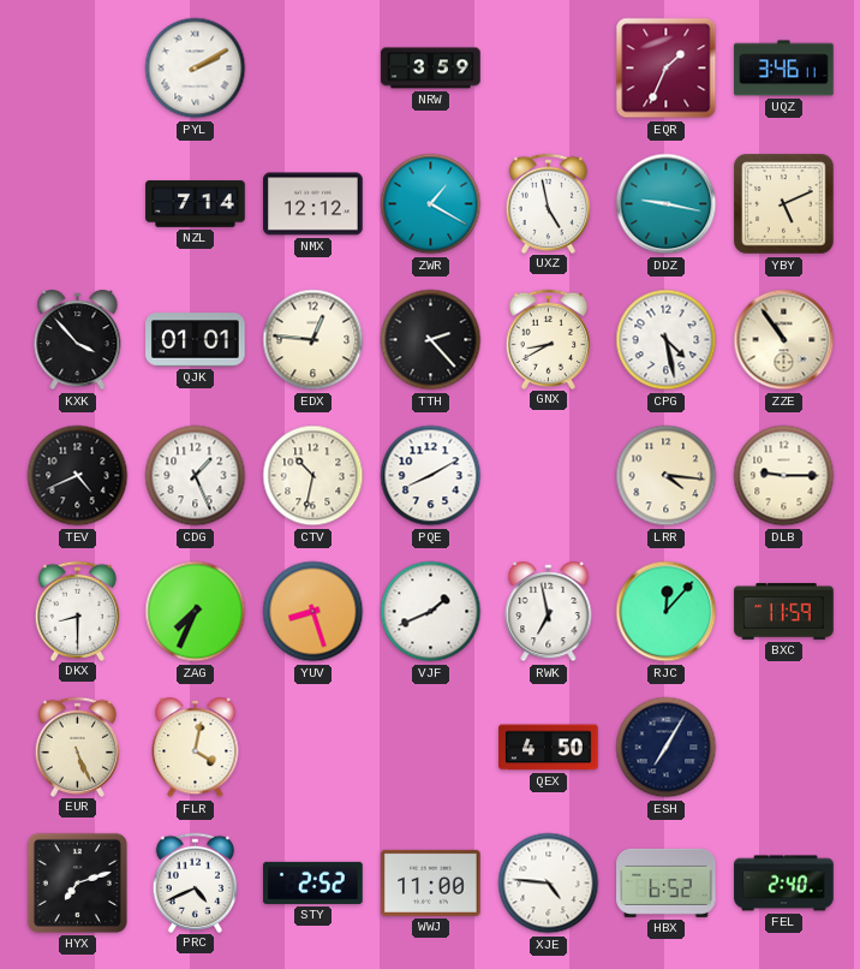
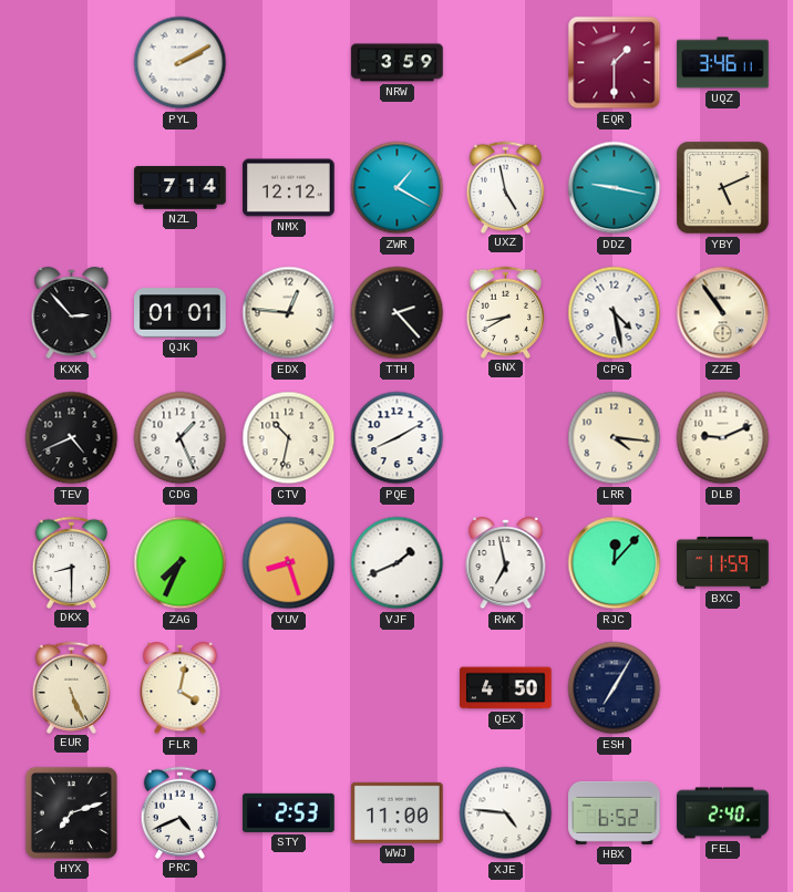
EQR: 1:34 -> 1:30 (615, 63)
KXK: 3:53 -> 2:53 (72, 314)
DLB: 9:15 -> 9:11 (723, 438)
STY: 2:52 -> 2:53 (289, 812)
